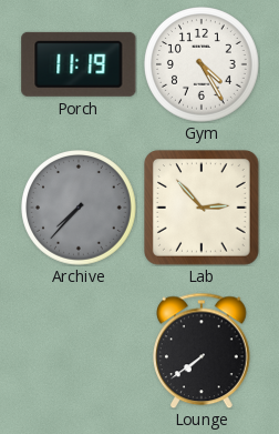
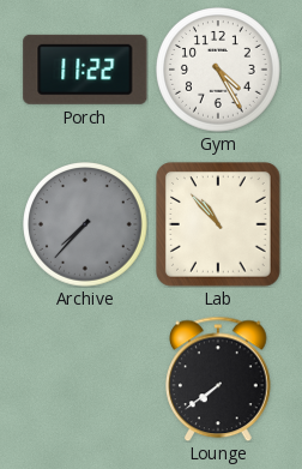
Porch: 11:19 -> 11:22 (85, 70)
Lab: 2:53 -> 10:53 (219, 226)
